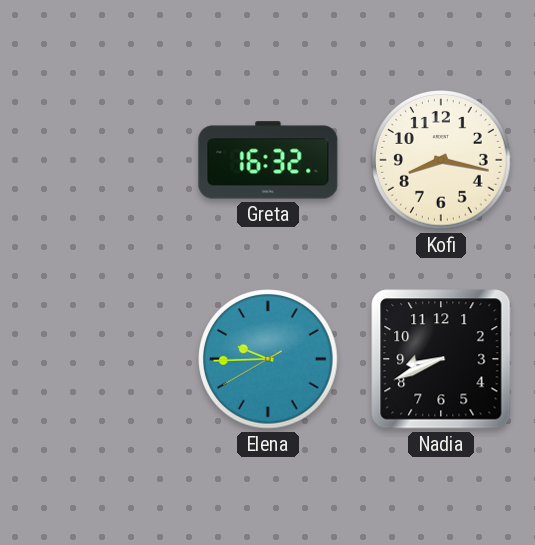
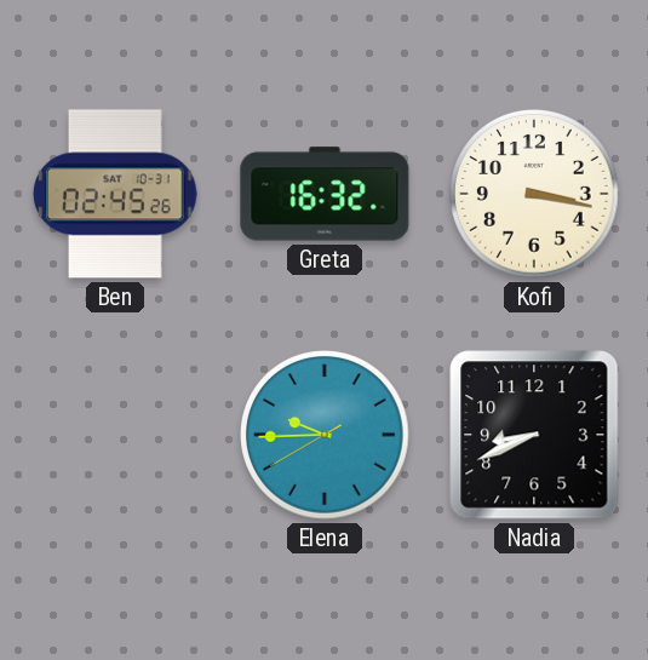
Ben: none -> 02:45 (115, 194)
Kofi: 8:17 -> 3:17 (534, 194)
